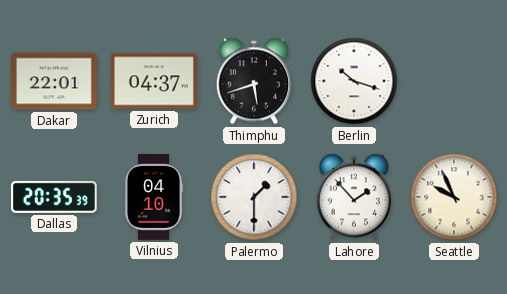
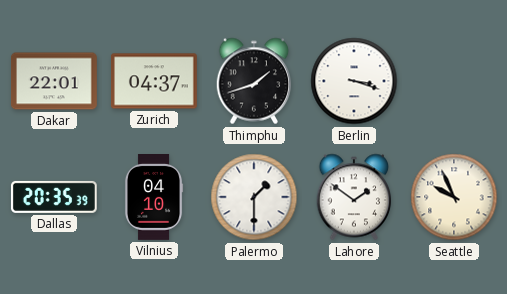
Thimphu: 5:42 -> 1:42 (254, 81)
Berlin: 10:18 -> 3:18 (354, 81)
Lahore: 1:53 -> 1:51 (354, 197)
